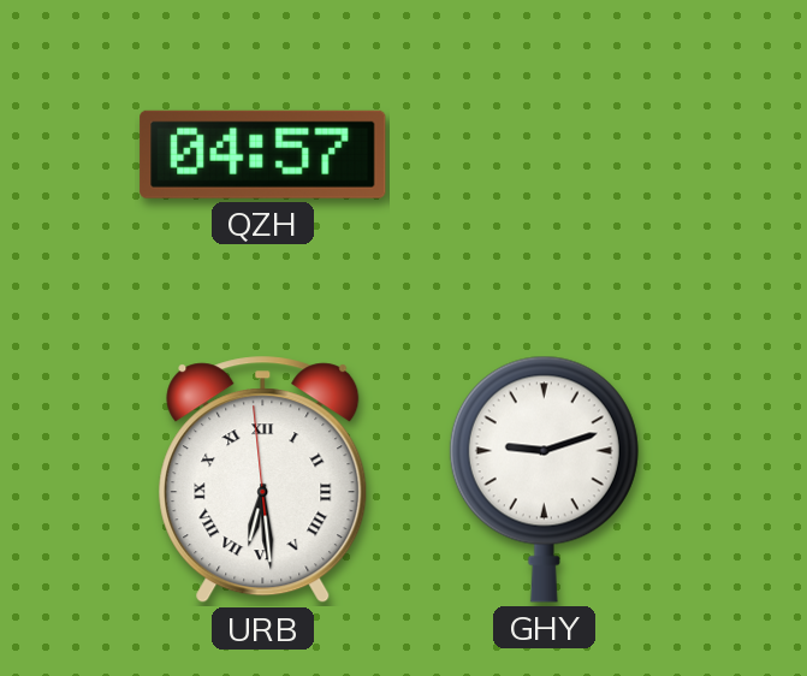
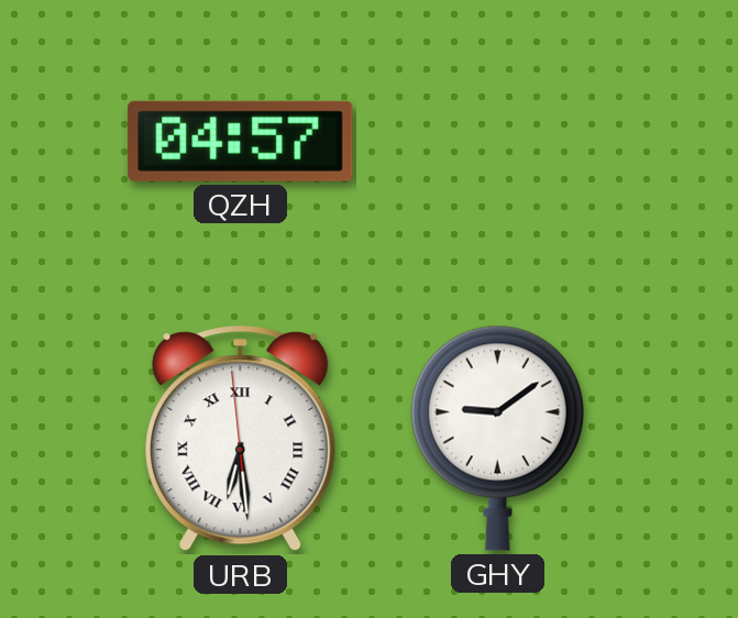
GHY: 9:12 -> 9:09 (497, 438)
